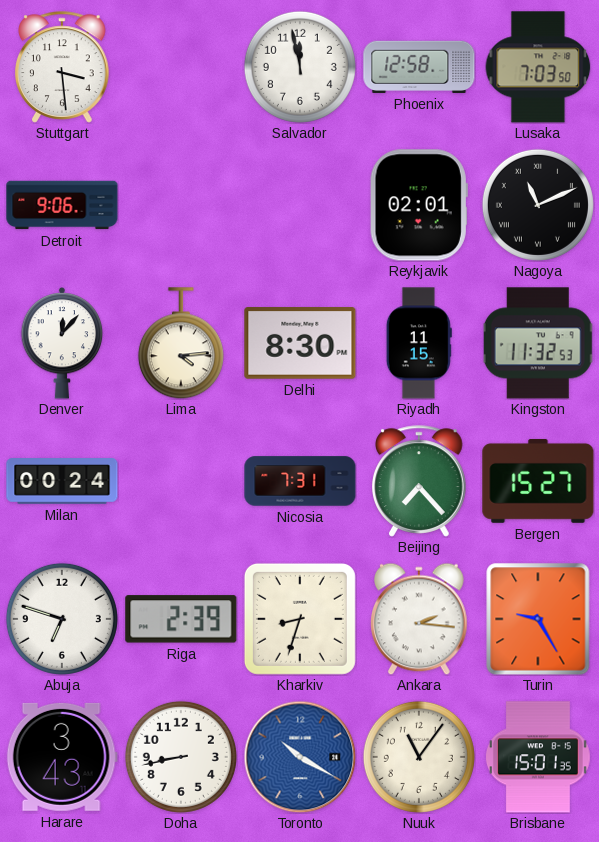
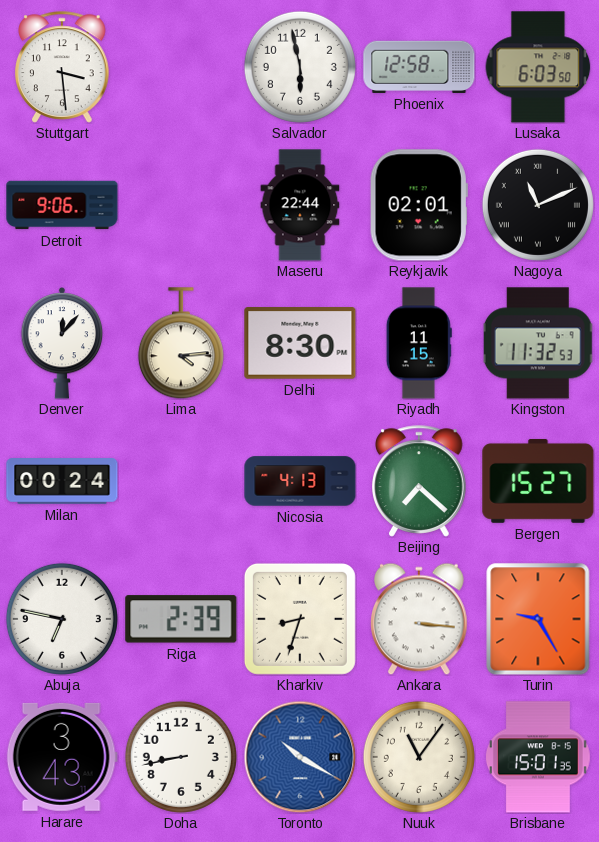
Salvador: 11:58 -> 5:58 (300, 67)
Lusaka: 7:03 -> 6:03 (538, 67)
Maseru: none -> 22:44 (300, 205)
Nicosia: 7:31 -> 4:13 (300, 481)
Beijing: 7:23 -> 7:22 (419, 481)
Abuja: 6:48 -> 6:47 (62, 619)
Ankara: 2:16 -> 3:16 (419, 619)
